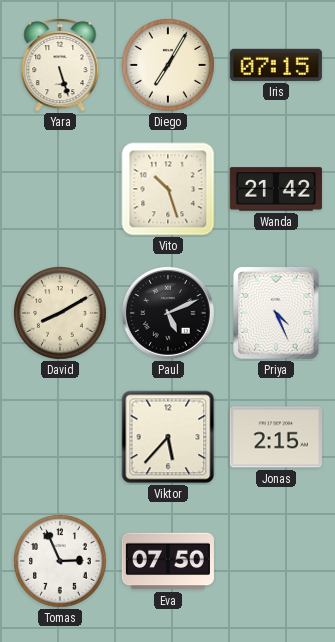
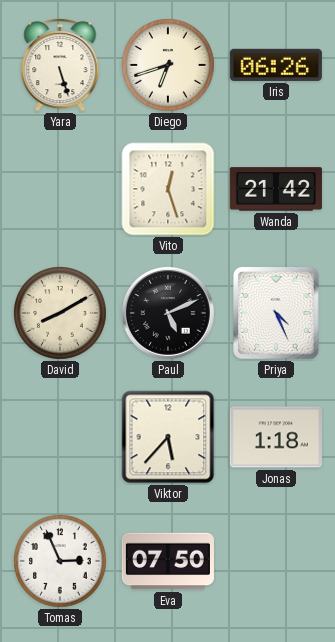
Diego: 7:05 -> 6:42 (169, 66)
Iris: 07:15 -> 06:26 (276, 65)
Vito: 10:27 -> 12:27 (168, 189)
Jonas: 2:15 -> 1:18 (276, 437)
